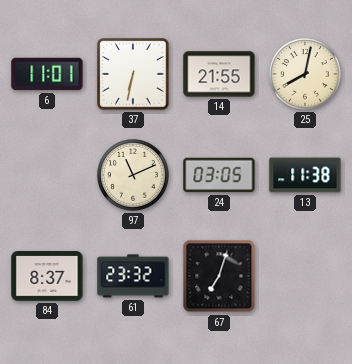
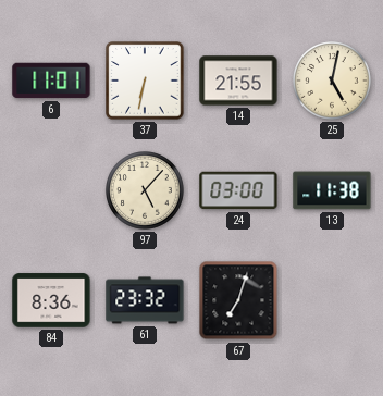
25: 8:02 -> 5:02 (332, 81)
97: 11:11 -> 5:07 (145, 190)
24: 03:05 -> 03:00 (238, 190)
84: 8:37 -> 8:36 (51, 300)
